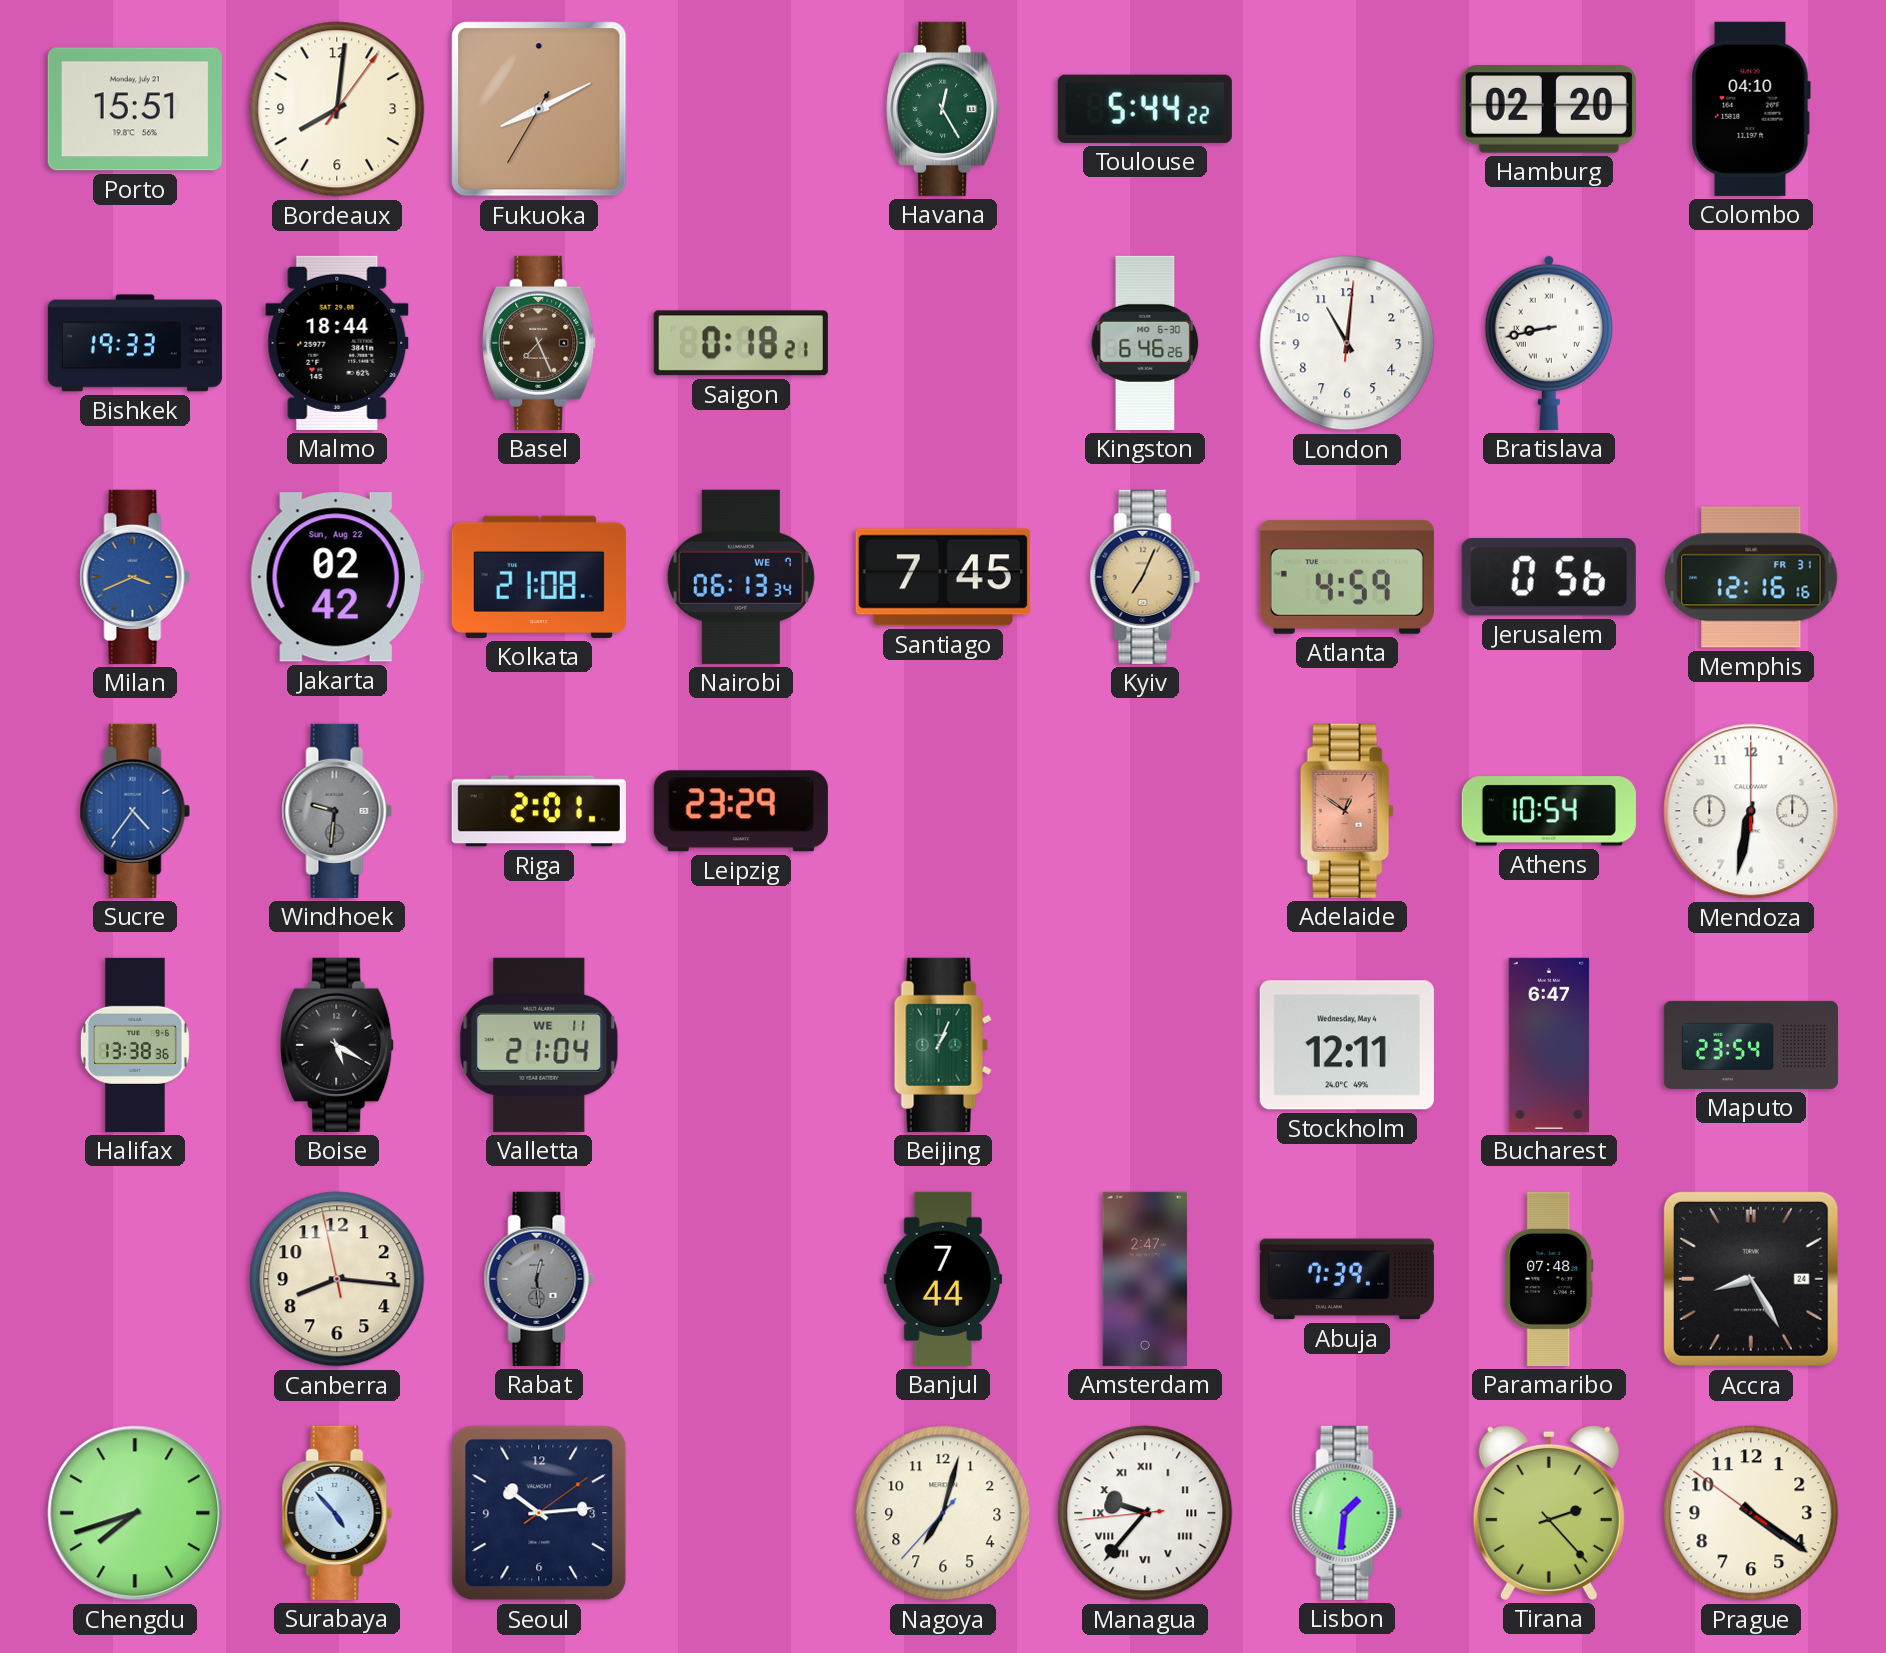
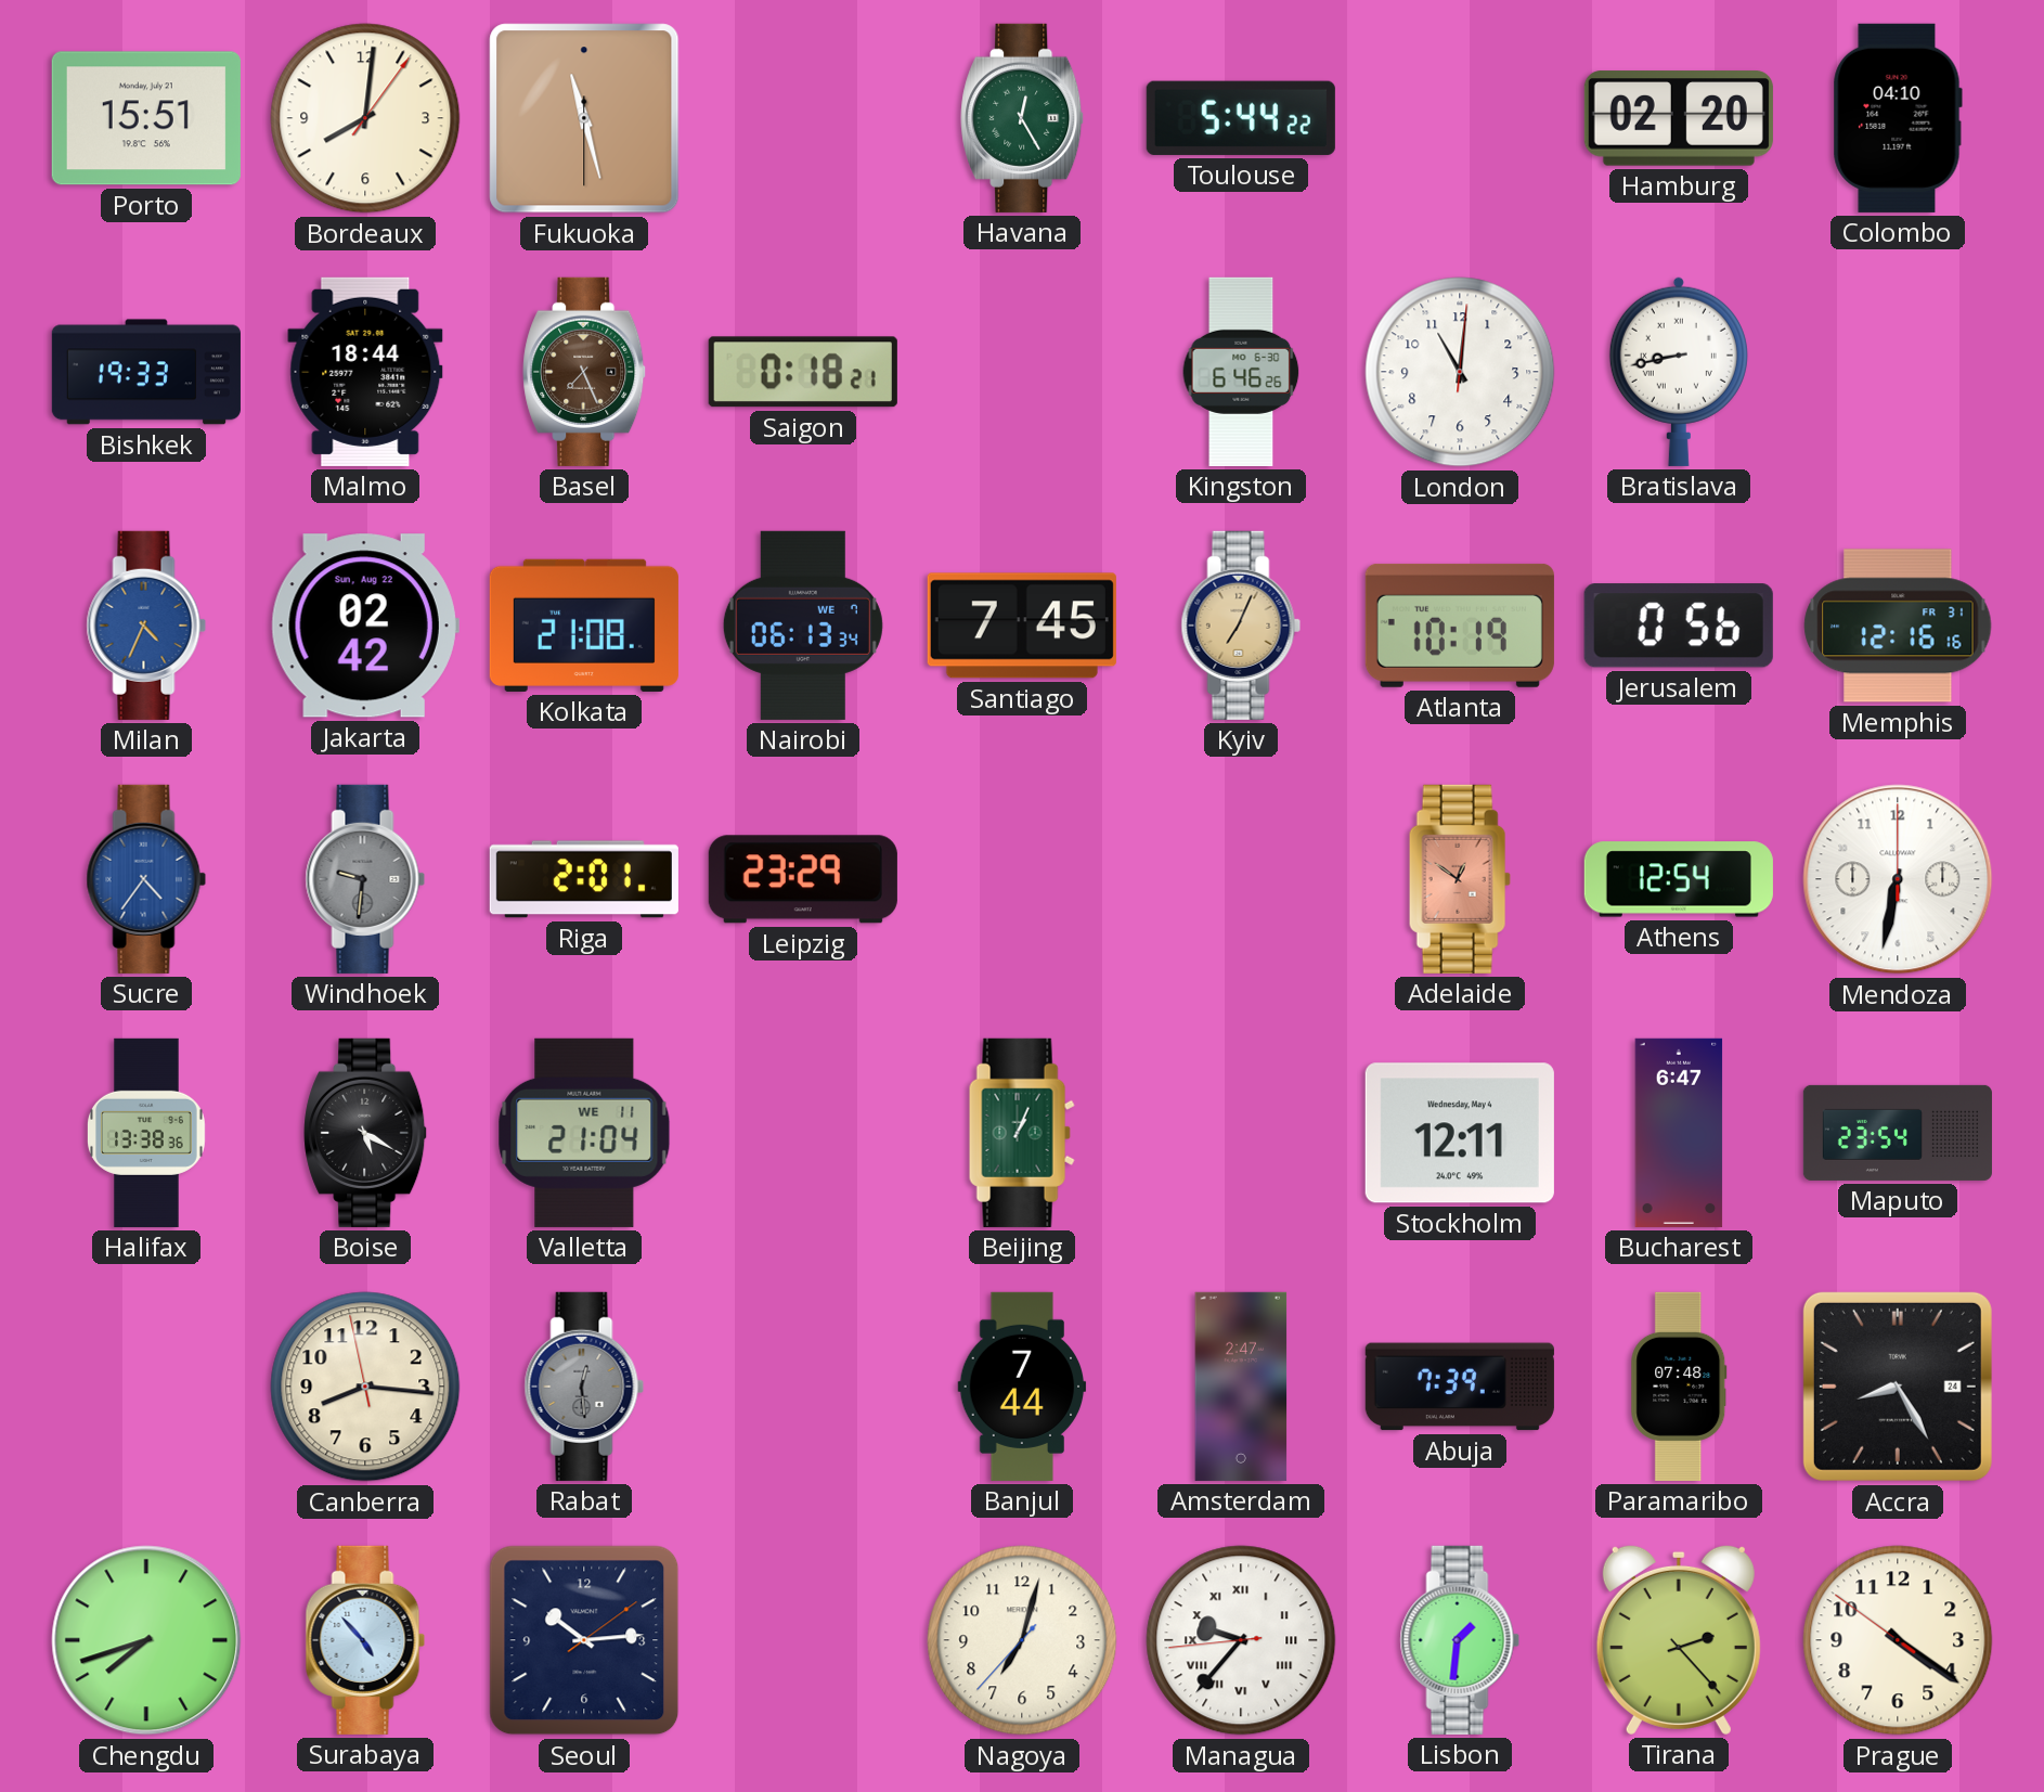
Fukuoka: 8:10 -> 11:27 (584, 118)
Milan: 3:41 -> 4:34 (146, 626)
Atlanta: 4:59 -> 10:19 (1460, 626)
Athens: 10:54 -> 12:54 (1679, 879)
